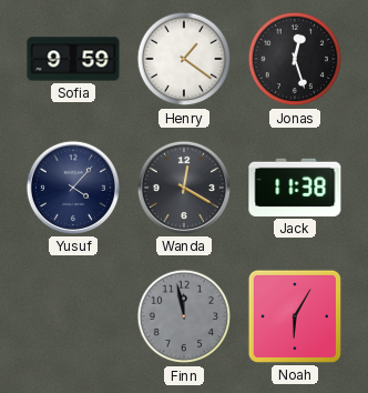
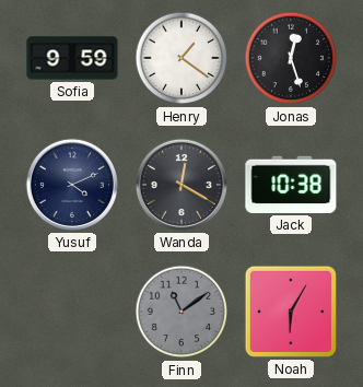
Yusuf: 4:07 -> 4:11 (72, 185)
Jack: 11:38 -> 10:38 (291, 185)
Finn: 11:58 -> 11:09 (181, 312)
